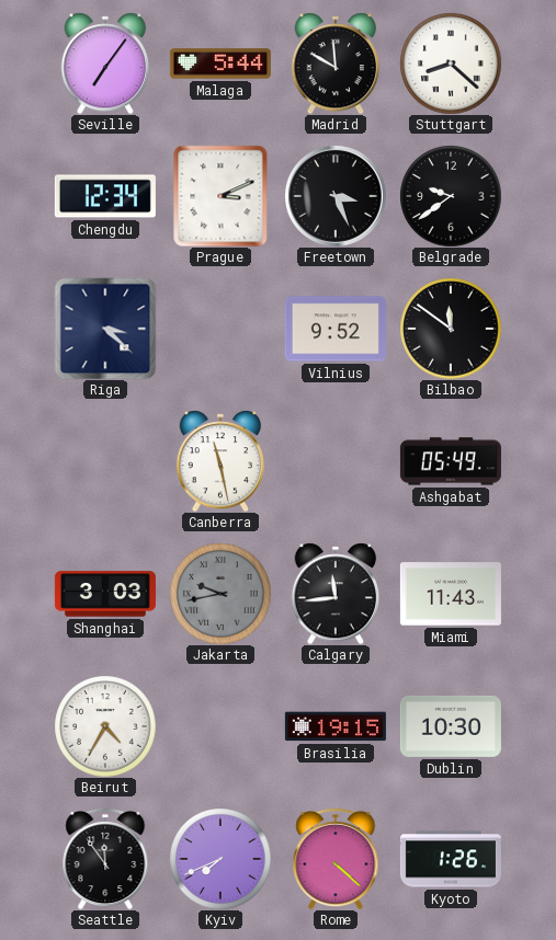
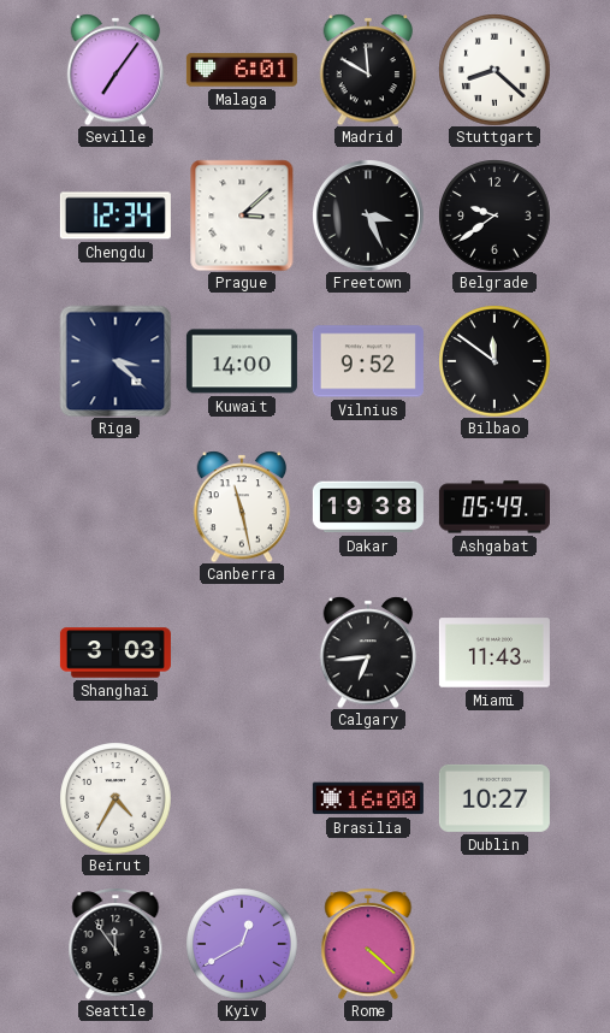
Malaga: 5:44 -> 6:01 (242, 70)
Prague: 3:11 -> 3:08 (242, 216)
Kuwait: none -> 14:00 (242, 361)
Dakar: none -> 19:38 (368, 507)
Jakarta: 9:43 -> none (220, 594)
Calgary: 11:44 -> 6:44 (368, 653)
Brasilia: 19:15 -> 16:00 (368, 798)
Dublin: 10:30 -> 10:27 (494, 798)
Kyiv: 7:41 -> 12:40 (242, 944)
Kyoto: 1:26 -> none (451, 859)
